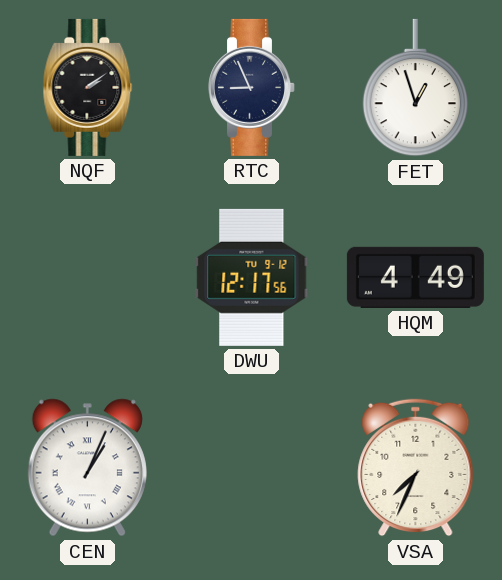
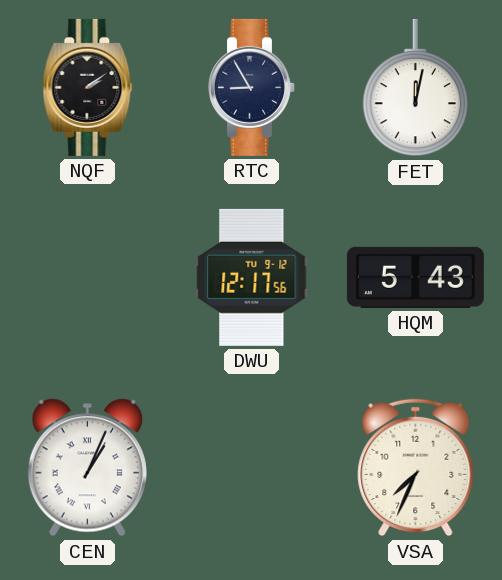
RTC: 8:56 -> 8:55 (252, 87)
FET: 12:57 -> 12:02 (416, 88)
HQM: 4:49 -> 5:43 (415, 277)
